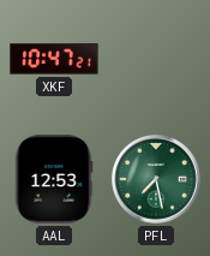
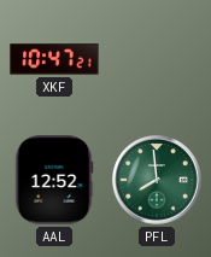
AAL: 12:53 -> 12:52 (54, 180)
PFL: 7:28 -> 7:59 (157, 180)
